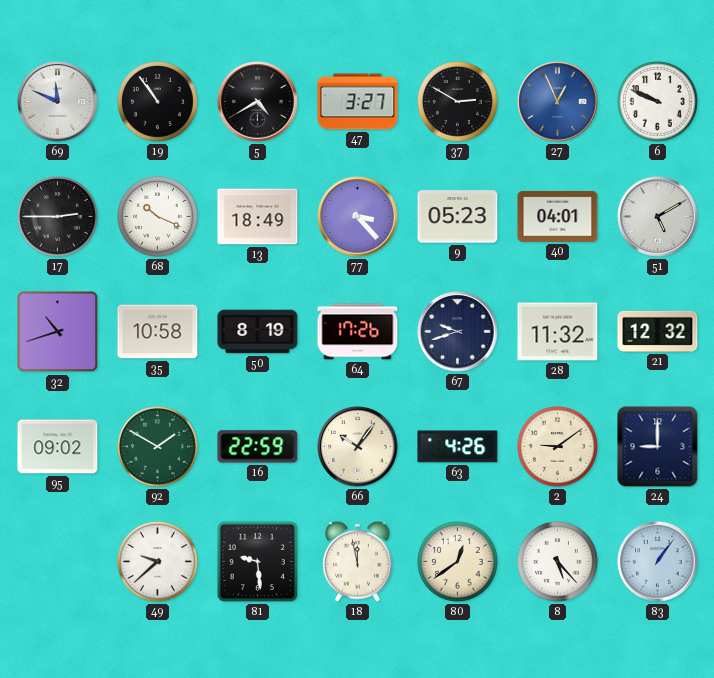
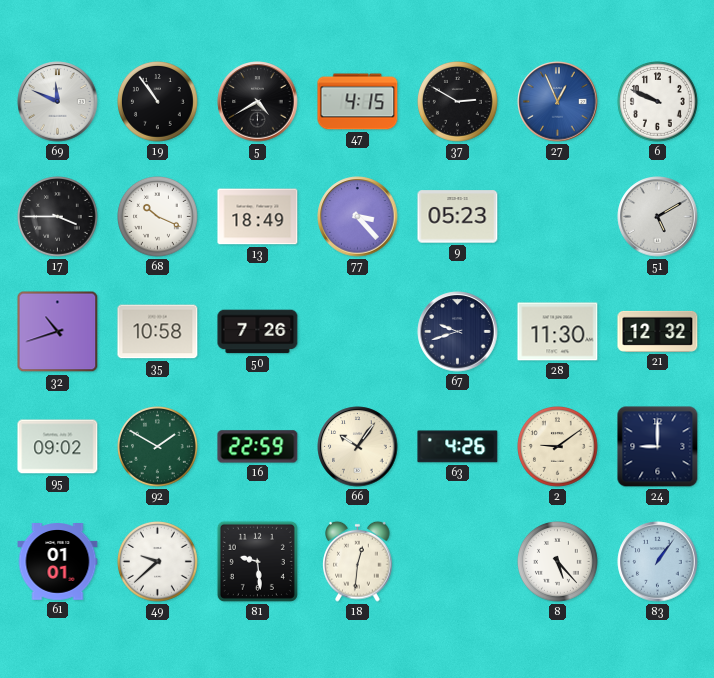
47: 3:27 -> 4:15 (358, 102)
17: 2:45 -> 3:45 (58, 217)
40: 04:01 -> none (558, 216)
50: 8:19 -> 7:26 (258, 332)
64: 17:26 -> none (358, 332)
28: 11:32 -> 11:30 (558, 332)
61: none -> 01:01 (58, 562)
18: 11:58 -> 12:31 (358, 561)
80: 12:39 -> none (458, 562)
